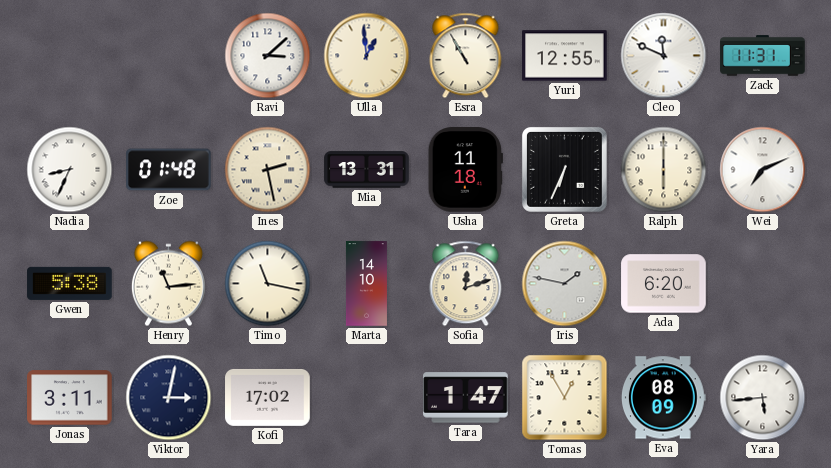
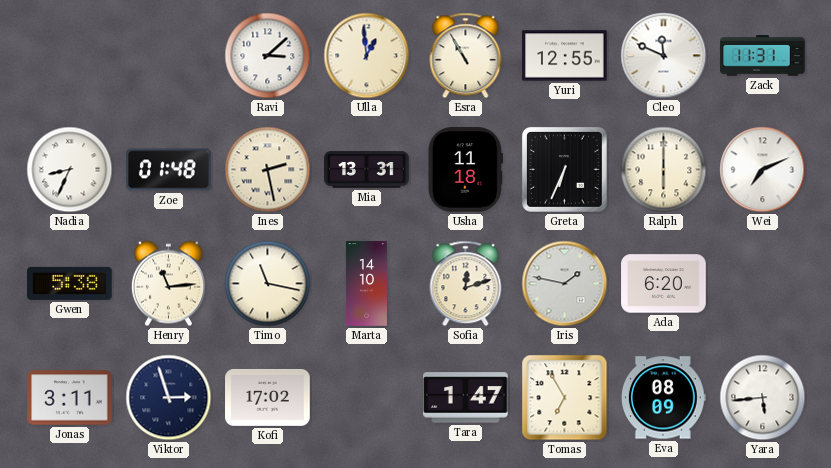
Viktor: 3:02 -> 2:57 (169, 398)
Tomas: 12:55 -> 6:55 (565, 398)
